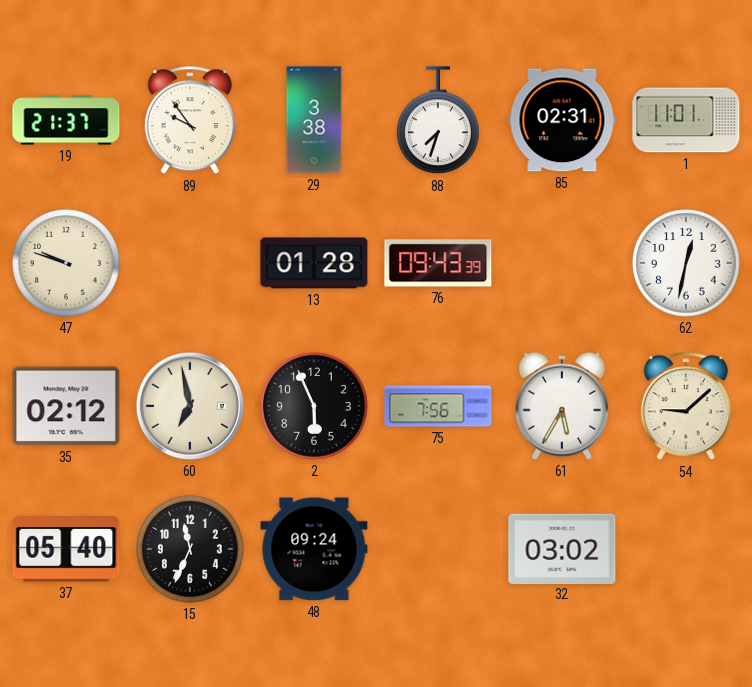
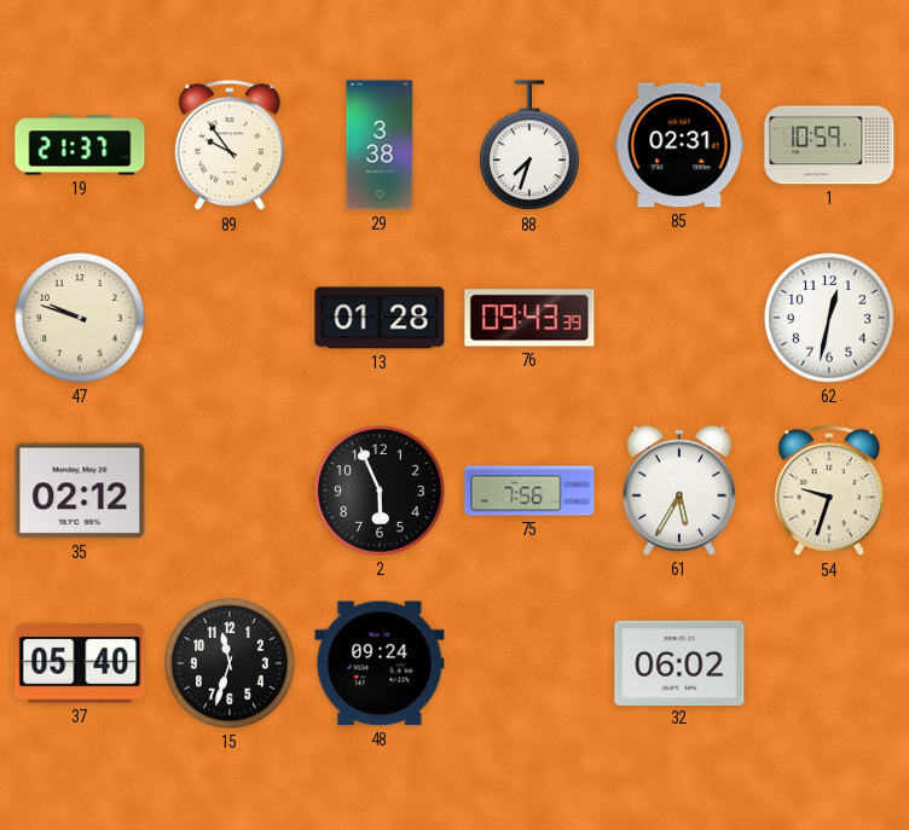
1: 11:01 -> 10:59 (829, 145)
60: 6:58 -> none (190, 406)
54: 9:08 -> 9:33 (829, 492)
15: 11:34 -> 11:33 (230, 663)
32: 03:02 -> 06:02 (679, 662)
